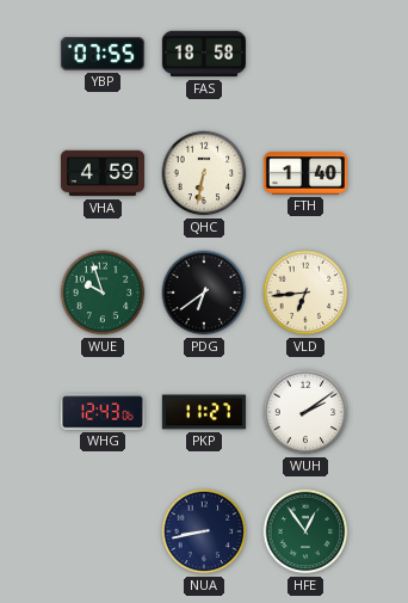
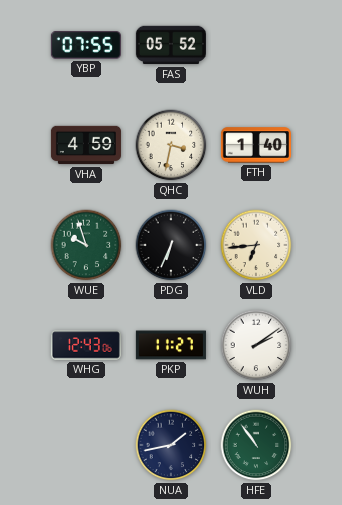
FAS: 18:58 -> 05:52 (171, 45)
QHC: 6:32 -> 3:32 (171, 145)
PDG: 6:39 -> 6:34 (171, 245)
NUA: 8:43 -> 1:43 (171, 445)
HFE: 12:54 -> 10:54 (256, 445)
